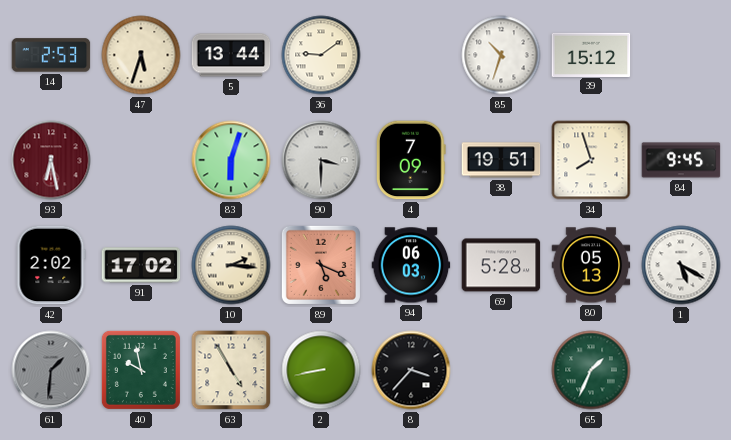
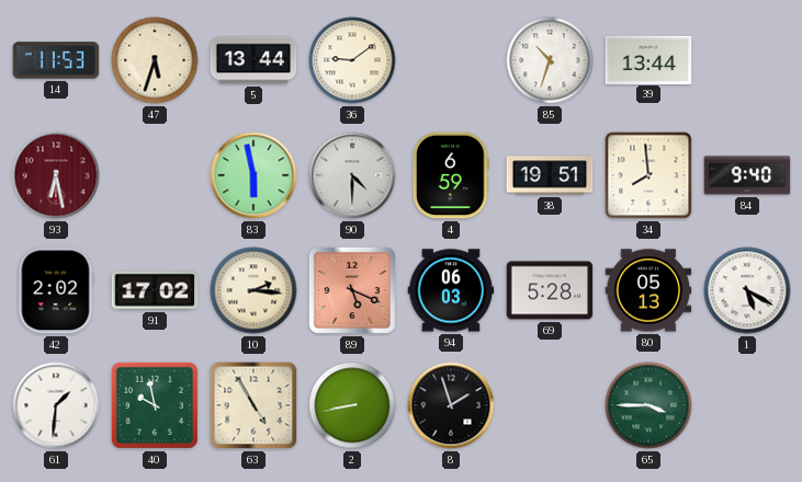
14: 2:53 -> 11:53 (56, 60)
39: 15:12 -> 13:44 (648, 59)
83: 6:03 -> 5:58 (253, 175)
90: 3:30 -> 4:30 (352, 175)
4: 7:09 -> 6:59 (451, 175)
34: 7:57 -> 7:59 (648, 175)
84: 9:45 -> 9:40 (747, 175)
61 dial: grey -> white (56, 405)
8: 3:37 -> 1:57 (451, 405)
65: 1:34 -> 3:45 (648, 405)
